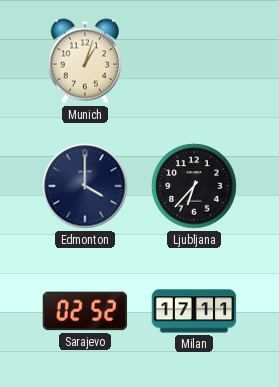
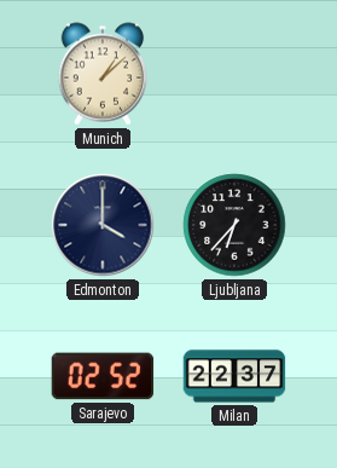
Munich: 1:03 -> 1:08 (103, 74)
Milan: 17:11 -> 22:37 (234, 376)
